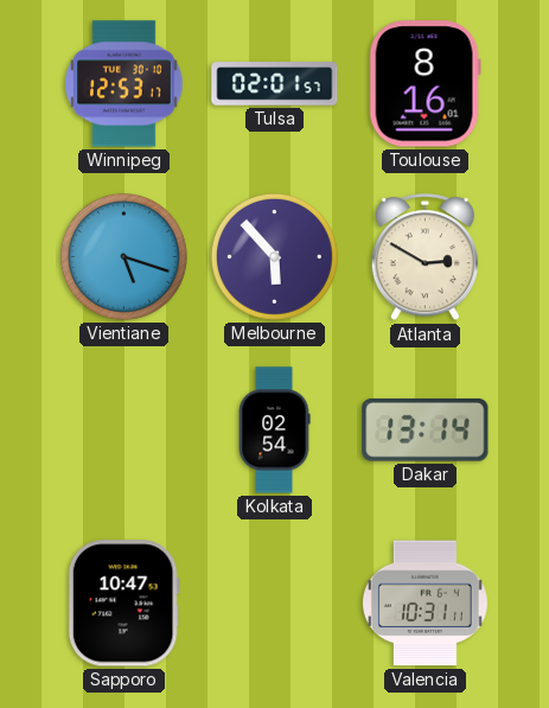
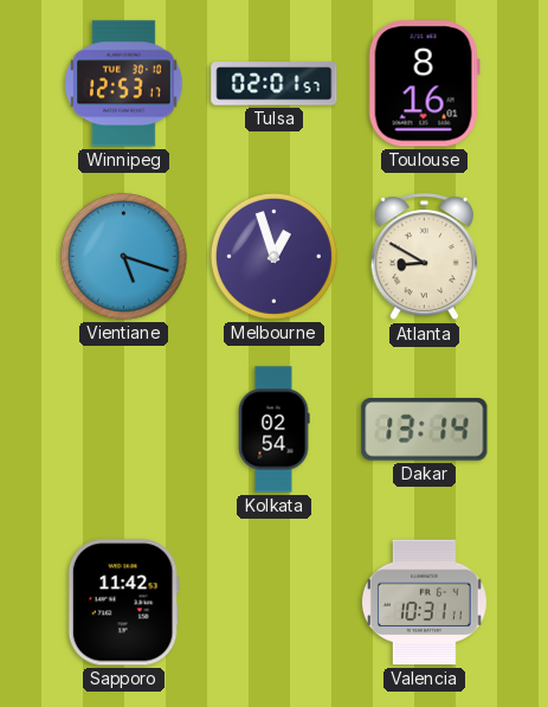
Melbourne: 5:53 -> 12:57 (273, 256)
Atlanta: 2:50 -> 8:50 (424, 257)
Sapporo: 10:47 -> 11:42 (123, 603)
